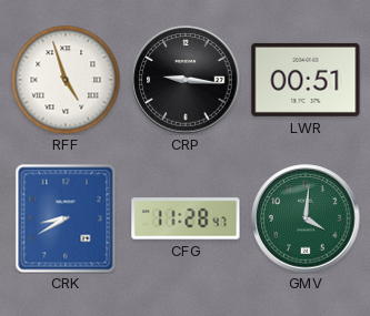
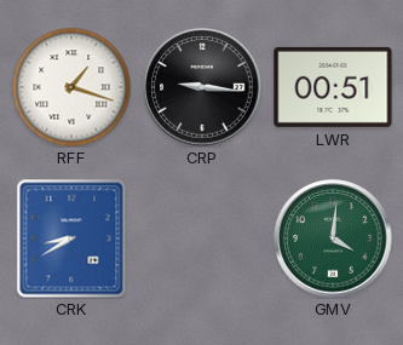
RFF: 4:57 -> 1:18 (71, 87)
CFG: 11:28 -> none (186, 218)
